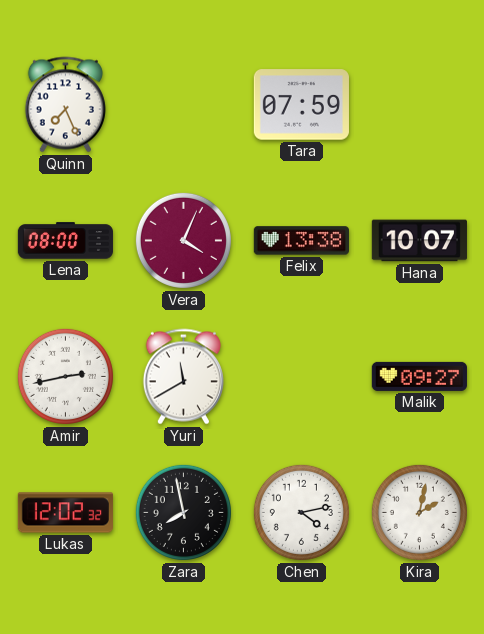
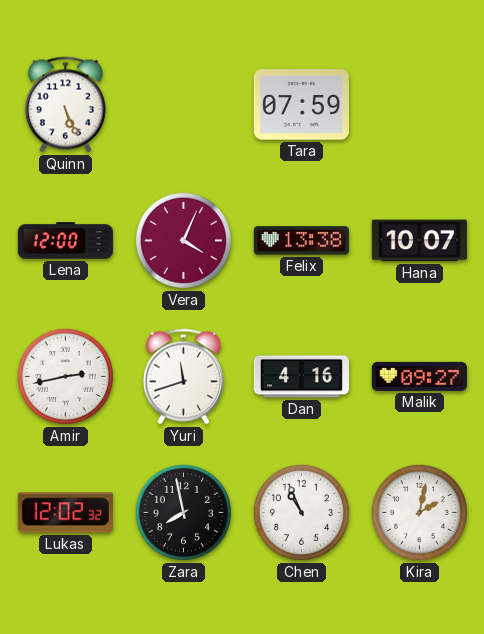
Quinn: 7:26 -> 5:26 (65, 105)
Lena: 08:00 -> 12:00 (65, 241)
Yuri: 11:40 -> 11:42 (183, 377)
Dan: none -> 4:16 (301, 377)
Chen: 4:13 -> 10:56 (301, 512)
